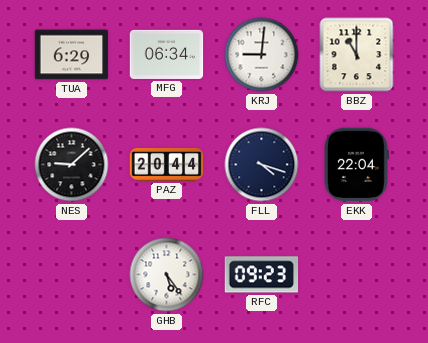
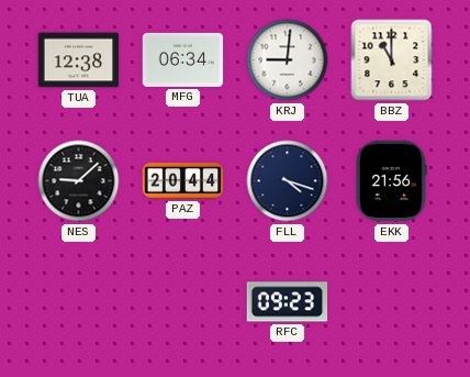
TUA: 6:29 -> 12:38 (79, 60)
EKK: 22:04 -> 21:56 (391, 181)
GHB: 5:24 -> none (167, 275)
